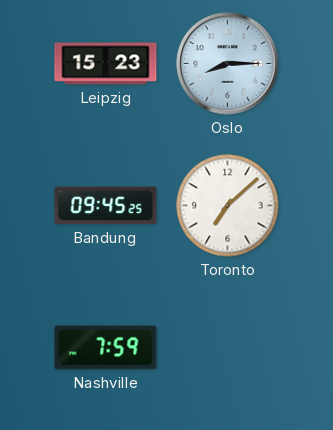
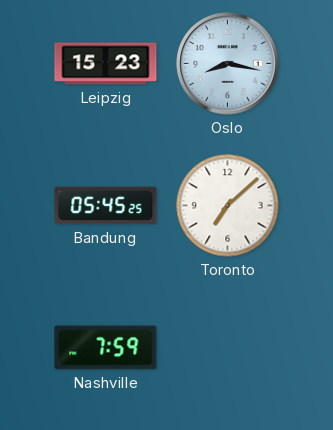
Oslo: 8:15 -> 8:17 (228, 64)
Bandung: 09:45 -> 05:45 (106, 206)
